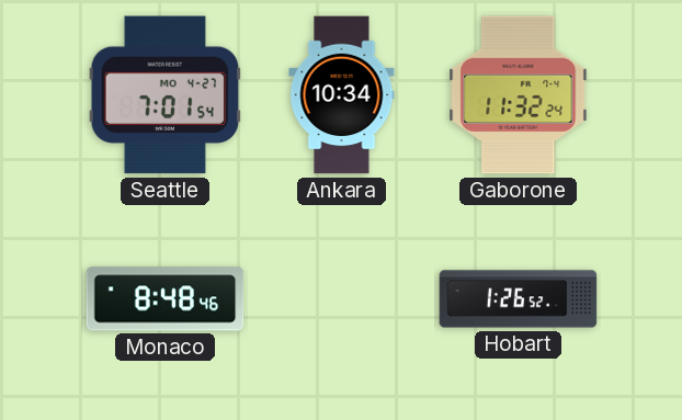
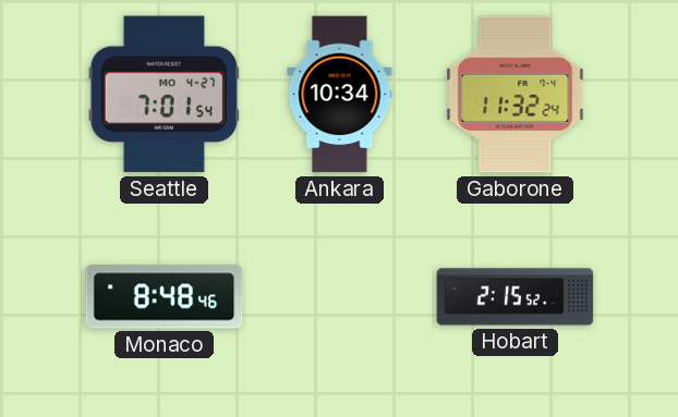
Hobart: 1:26 -> 2:15 (516, 297)
